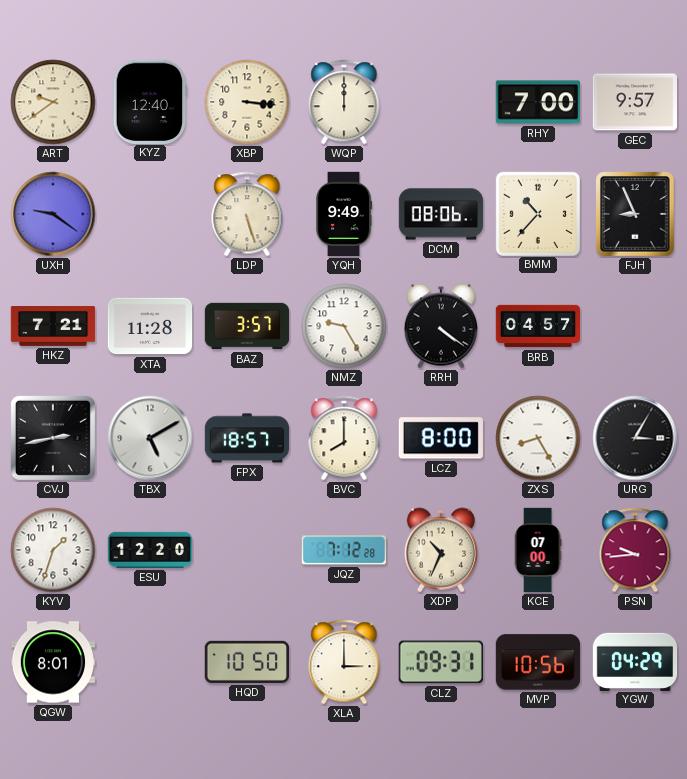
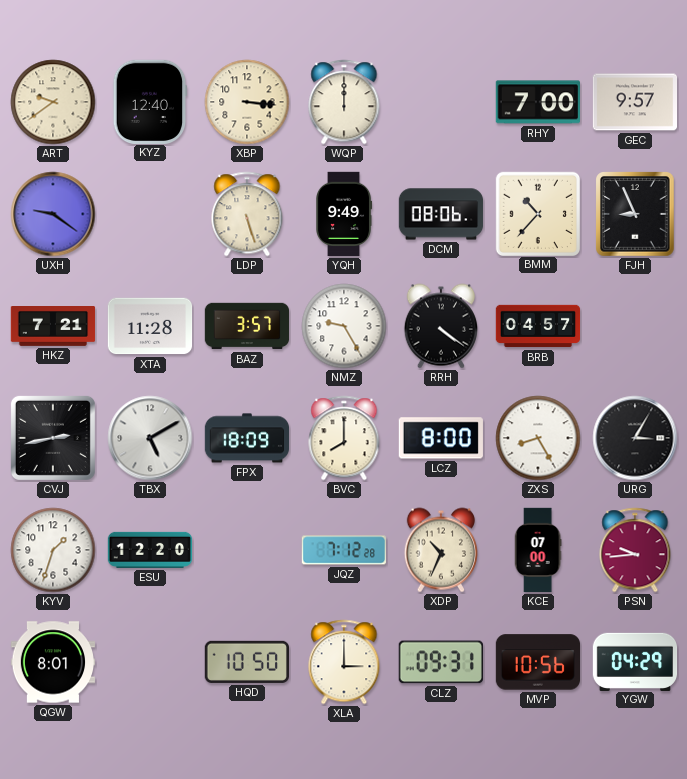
FPX: 18:57 -> 18:09 (247, 438)
